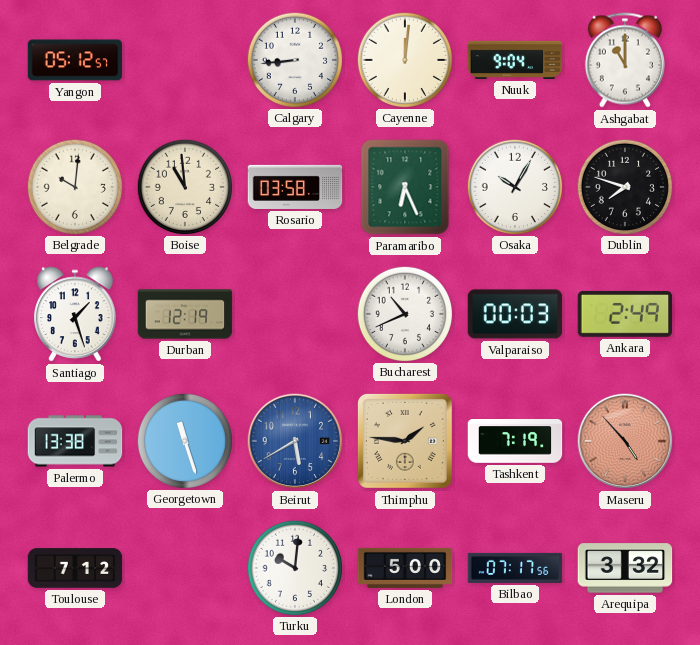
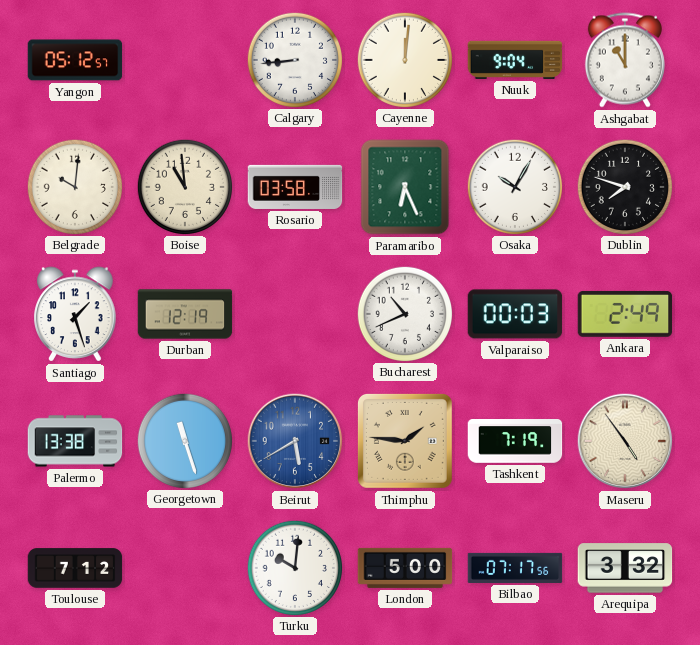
Maseru: 4:53 -> 4:54 (625, 441)
Maseru dial: salmon -> cream (625, 441)
